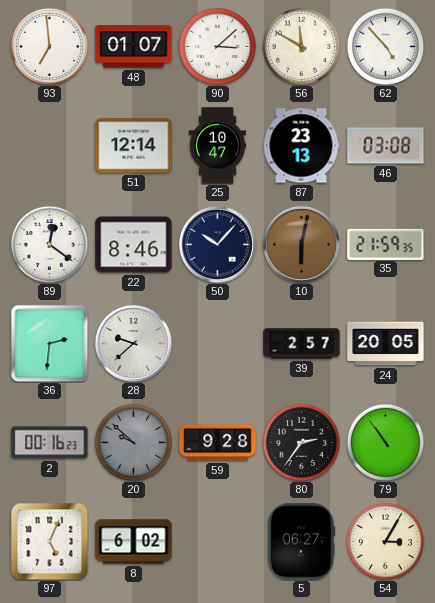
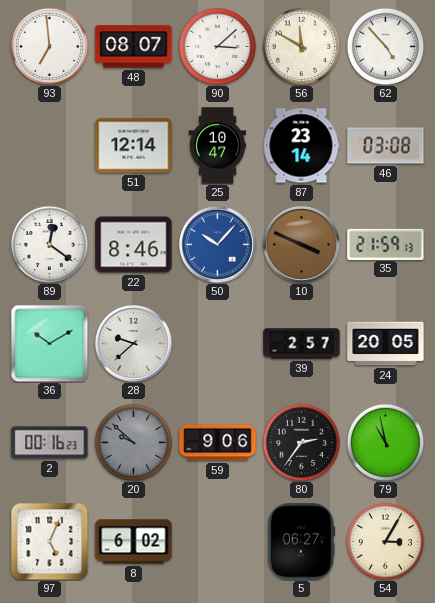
48: 01:07 -> 08:07 (134, 47)
87: 23:13 -> 23:14 (301, 146)
50 dial: navy -> blue (217, 244)
10: 6:02 -> 3:49 (301, 244)
35: 21:59:35 -> 21:59:13 (386, 244)
36: 2:31 -> 10:10 (49, 343)
59: 9:28 -> 9:06 (218, 443)
79: 10:54 -> 10:58 (385, 442)
